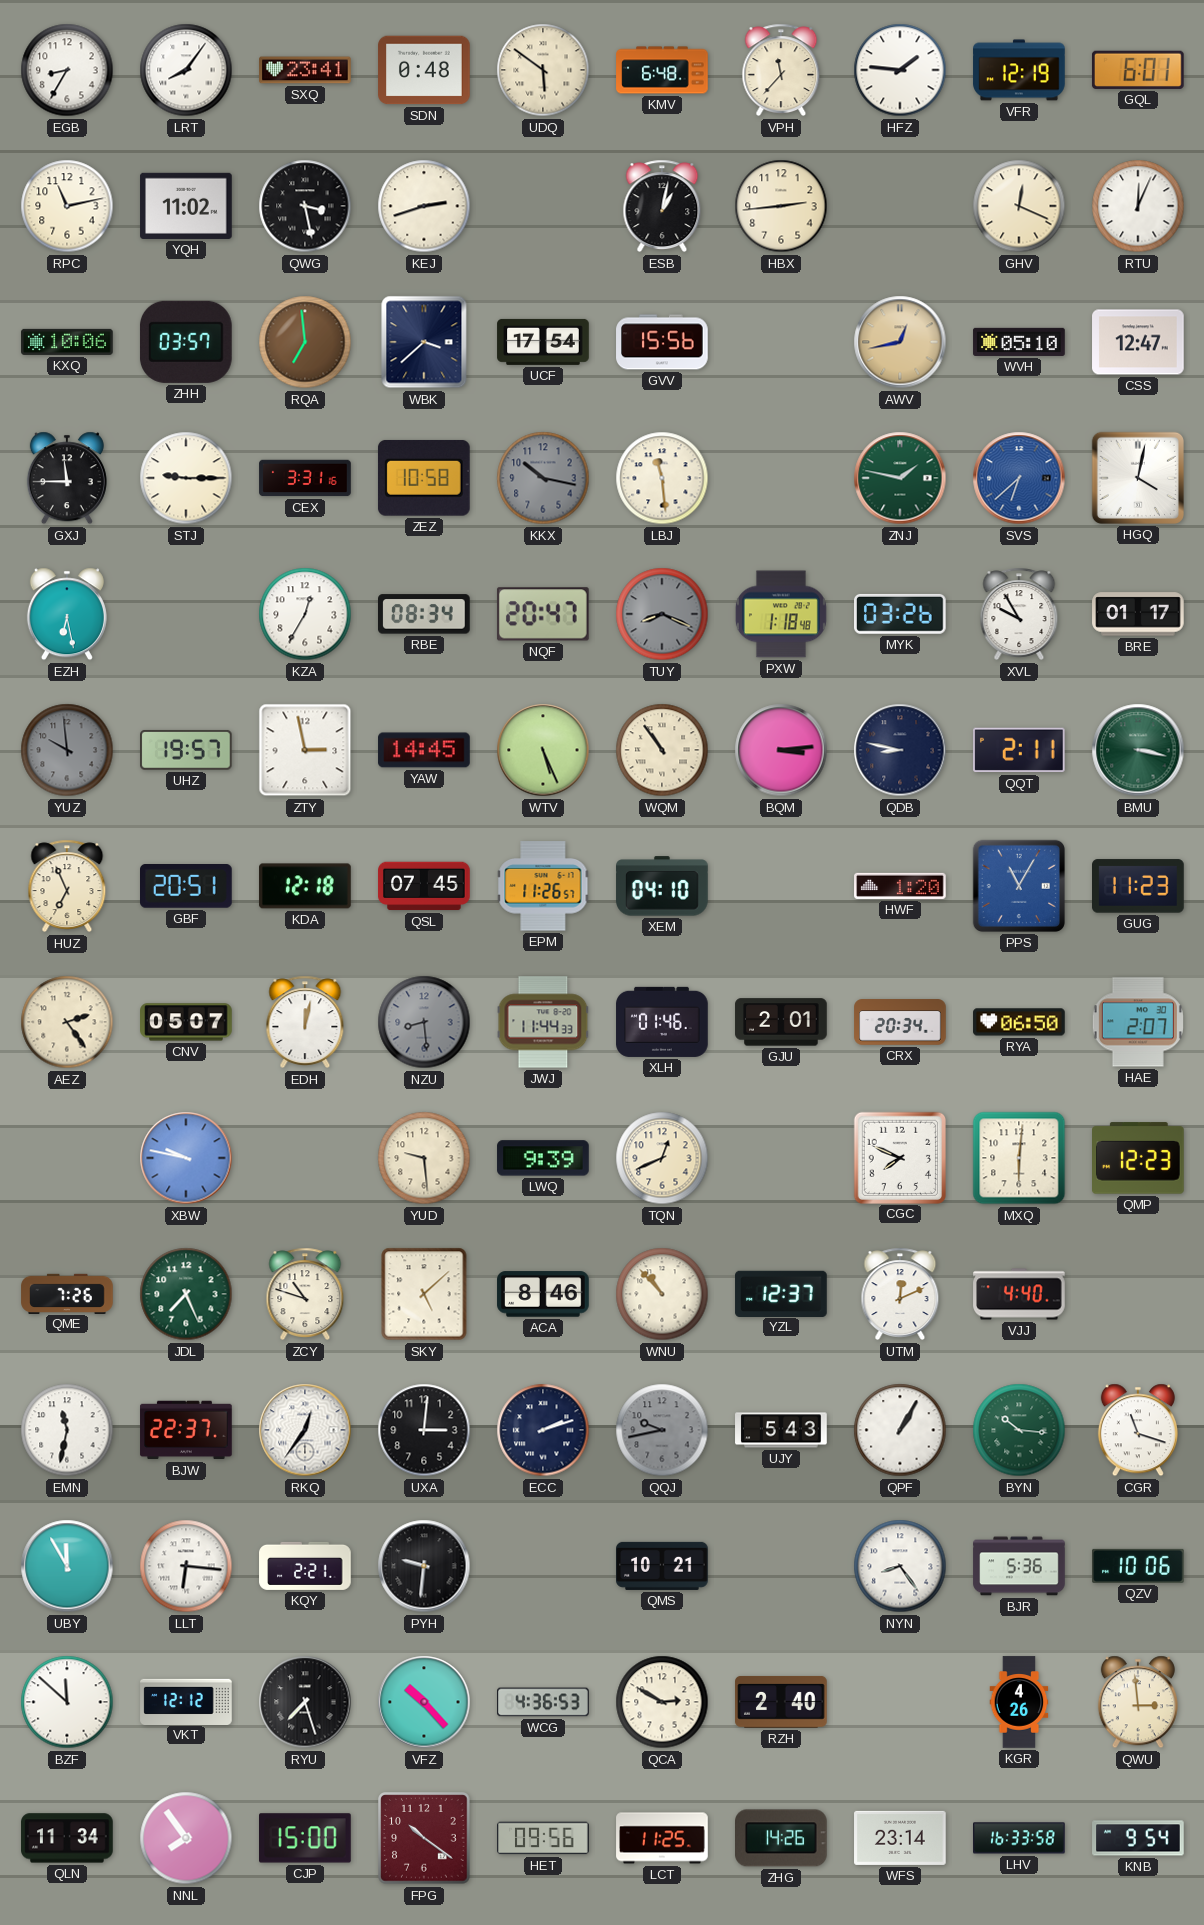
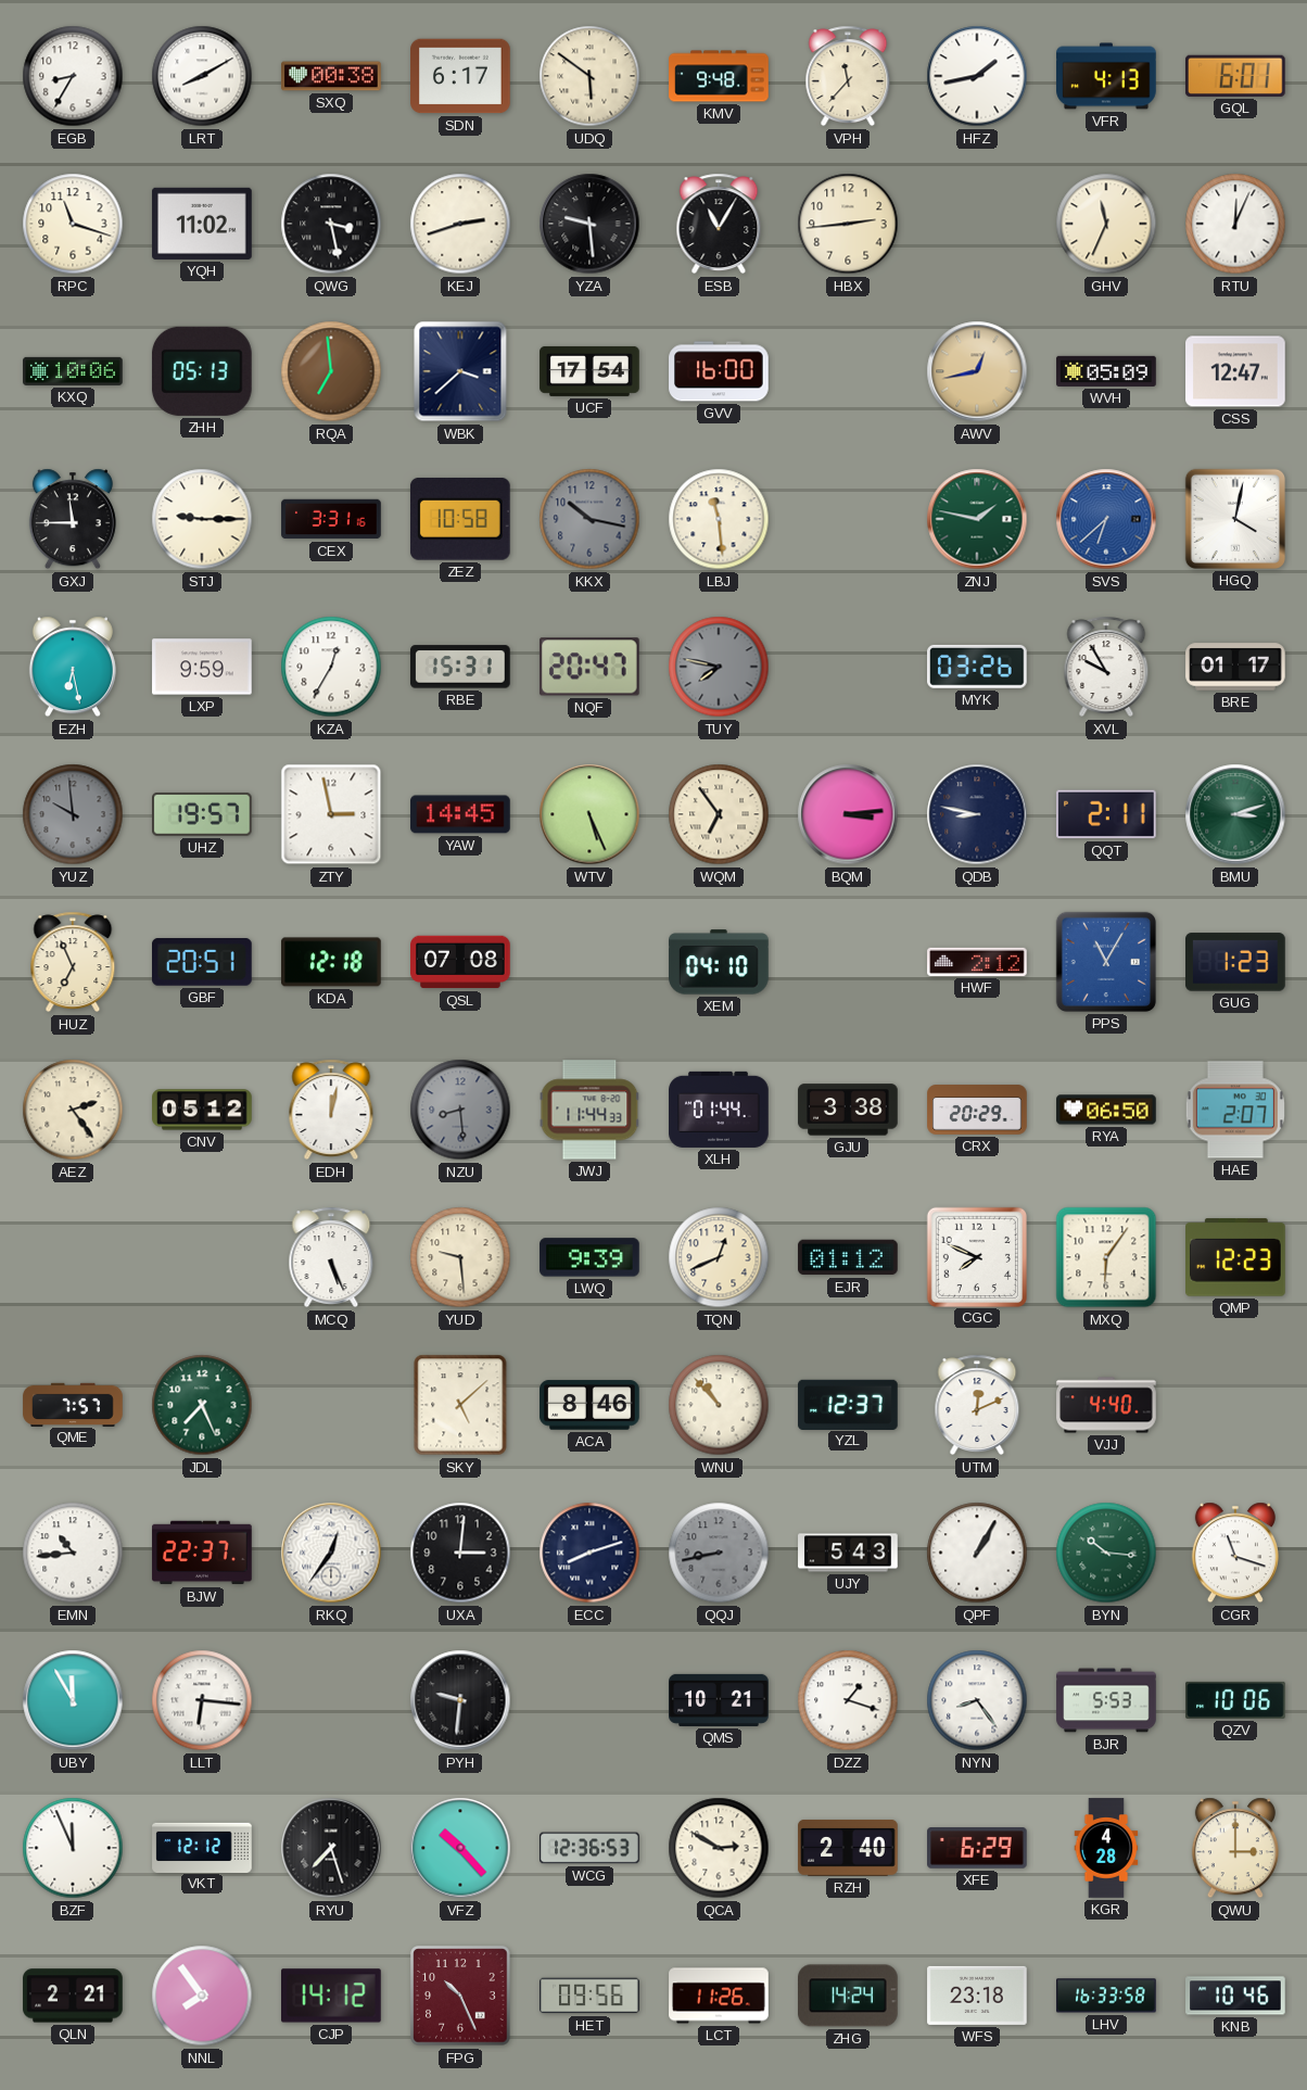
LRT: 8:06 -> 8:10 (202, 76)
SXQ: 23:41 -> 00:38 (331, 76)
SDN: 0:48 -> 6:17 (460, 76)
KMV: 6:48 -> 9:48 (719, 76)
HFZ: 1:46 -> 1:43 (977, 76)
VFR: 12:19 -> 4:13 (1106, 76)
RPC: 11:13 -> 11:18 (73, 224)
YZA: none -> 9:29 (589, 224)
ESB: 1:02 -> 11:05 (719, 224)
GHV: 12:19 -> 11:34 (1106, 224)
ZHH: 03:57 -> 05:13 (202, 371)
GVV: 15:56 -> 16:00 (719, 371)
WVH: 05:10 -> 05:09 (1106, 371)
LXP: none -> 9:59 (202, 667)
RBE: 08:34 -> 15:31 (461, 667)
TUY: 8:19 -> 7:47 (719, 667)
PXW: 1:18 -> none (781, 614)
WQM: 10:54 -> 6:54 (719, 814)
BMU: 3:17 -> 3:12 (1235, 814)
QSL: 07:45 -> 07:08 (460, 962)
EPM: 11:26 -> none (543, 886)
HWF: 1:20 -> 2:12 (977, 962)
GUG: 11:23 -> 1:23 (1235, 962)
CNV: 05:07 -> 05:12 (202, 1110)
XLH: 01:46 -> 01:44 (719, 1110)
GJU: 2:01 -> 3:38 (848, 1110)
CRX: 20:34 -> 20:29 (977, 1110)
XBW: 9:47 -> none (186, 1158)
MCQ: none -> 5:26 (331, 1257)
EJR: none -> 01:12 (848, 1257)
MXQ: 6:01 -> 6:06 (1106, 1257)
QME: 7:26 -> 7:57 (73, 1404)
ZCY: 10:48 -> none (305, 1294)
EMN: 11:32 -> 10:44 (73, 1553)
ECC: 2:12 -> 8:12 (589, 1553)
QQJ: 9:43 -> 8:43 (719, 1553)
KQY: 2:21 -> none (305, 1566)
DZZ: none -> 1:18 (848, 1700)
BJR: 5:36 -> 5:53 (1106, 1700)
BZF: 11:52 -> 11:56 (73, 1848)
WCG: 4:36 -> 12:36 (589, 1848)
XFE: none -> 6:29 (978, 1849)
KGR: 4:26 -> 4:28 (1106, 1848)
QWU: 2:59 -> 3:00 (1235, 1848)
QLN: 11:34 -> 2:21 (73, 1996)
CJP: 15:00 -> 14:12 (331, 1996)
FPG: 10:21 -> 10:26 (460, 1996)
LCT: 11:25 -> 11:26 (719, 1996)
ZHG: 14:26 -> 14:24 (849, 1996)
WFS: 23:14 -> 23:18 (977, 1996)
KNB: 9:54 -> 10:46 (1235, 1996)
